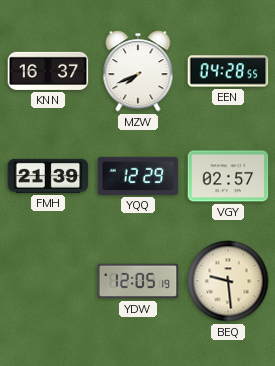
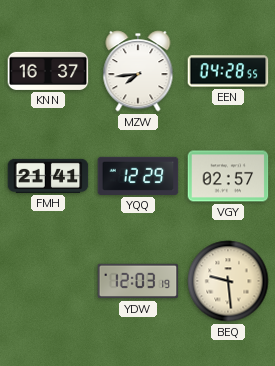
MZW: 7:41 -> 7:44 (138, 71)
FMH: 21:39 -> 21:41 (48, 176)
YDW: 12:05 -> 12:03 (138, 281)
